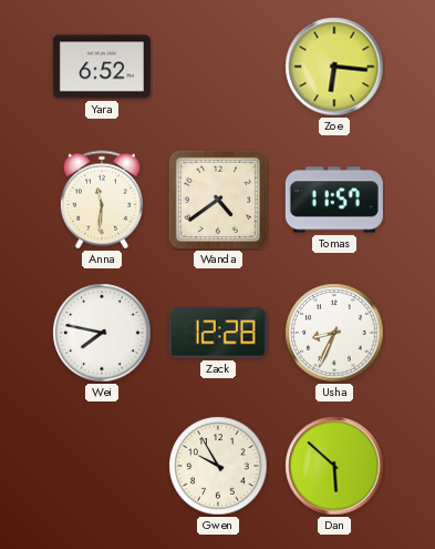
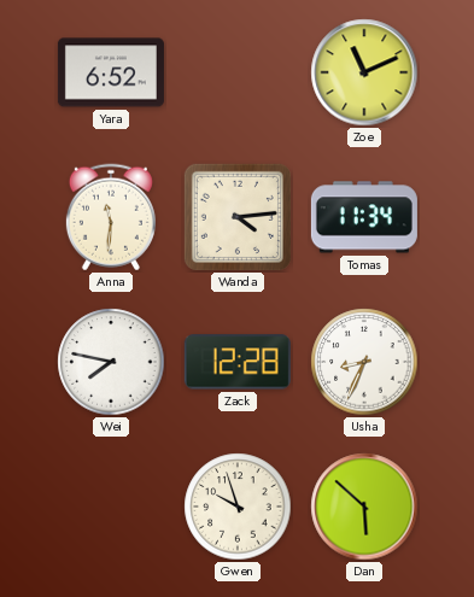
Zoe: 6:16 -> 11:11 (364, 72)
Wanda: 4:39 -> 4:14 (238, 217)
Tomas: 11:57 -> 11:34 (364, 217)
Gwen: 9:55 -> 9:57 (238, 507)
